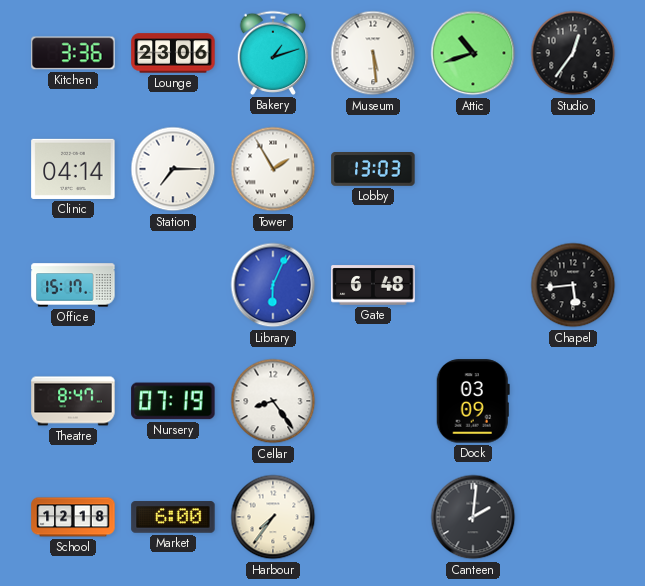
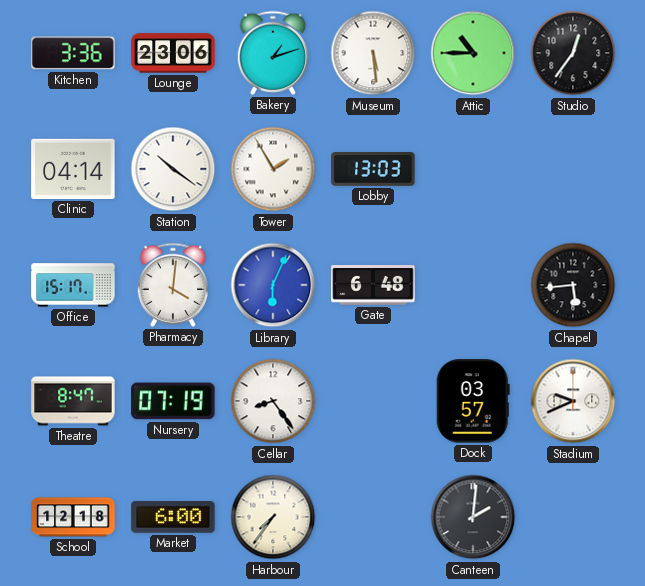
Attic: 10:42 -> 10:45 (473, 53)
Station: 7:15 -> 10:21 (173, 169)
Pharmacy: none -> 4:01 (173, 285)
Dock: 03:09 -> 03:57 (473, 401)
Stadium: none -> 9:41 (573, 401)
